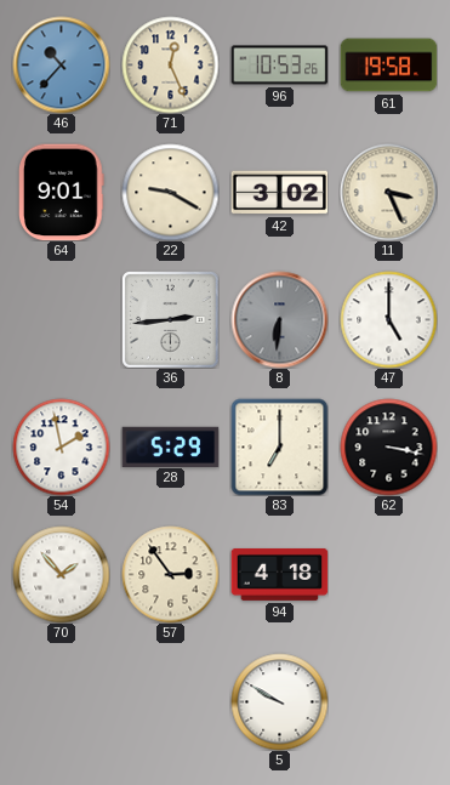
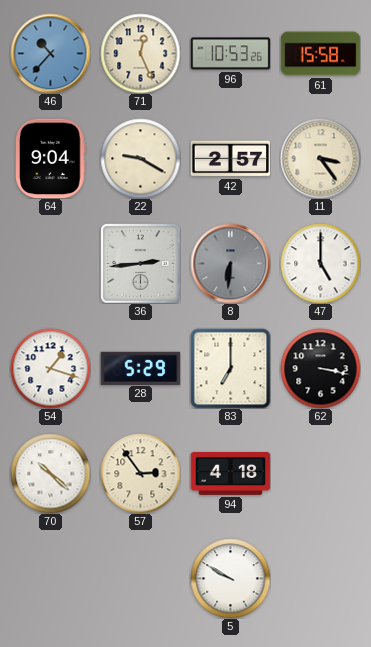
61: 19:58 -> 15:58 (320, 54)
64: 9:01 -> 9:04 (51, 158)
42: 3:02 -> 2:57 (230, 159)
11: 3:26 -> 3:24 (320, 158)
54: 1:58 -> 1:18 (50, 368)
70: 1:53 -> 10:22 (50, 473)
